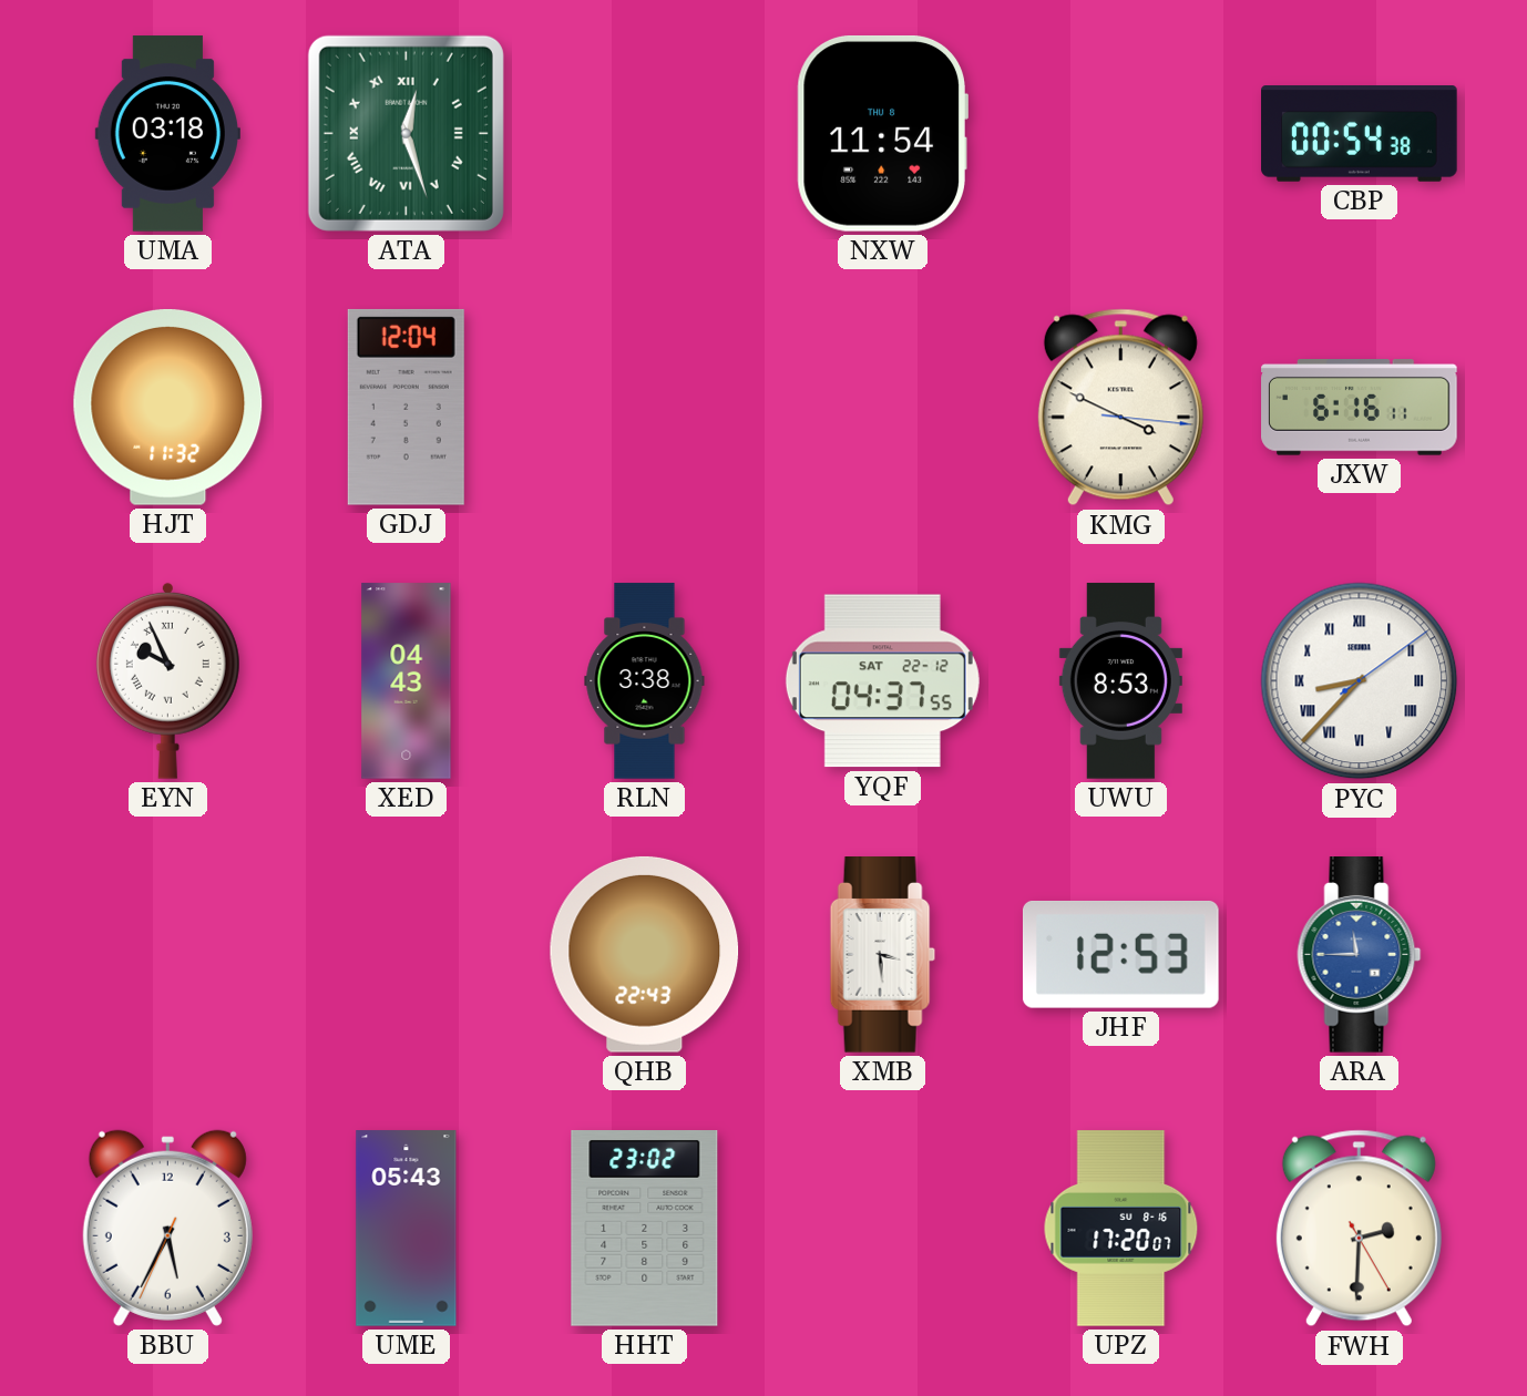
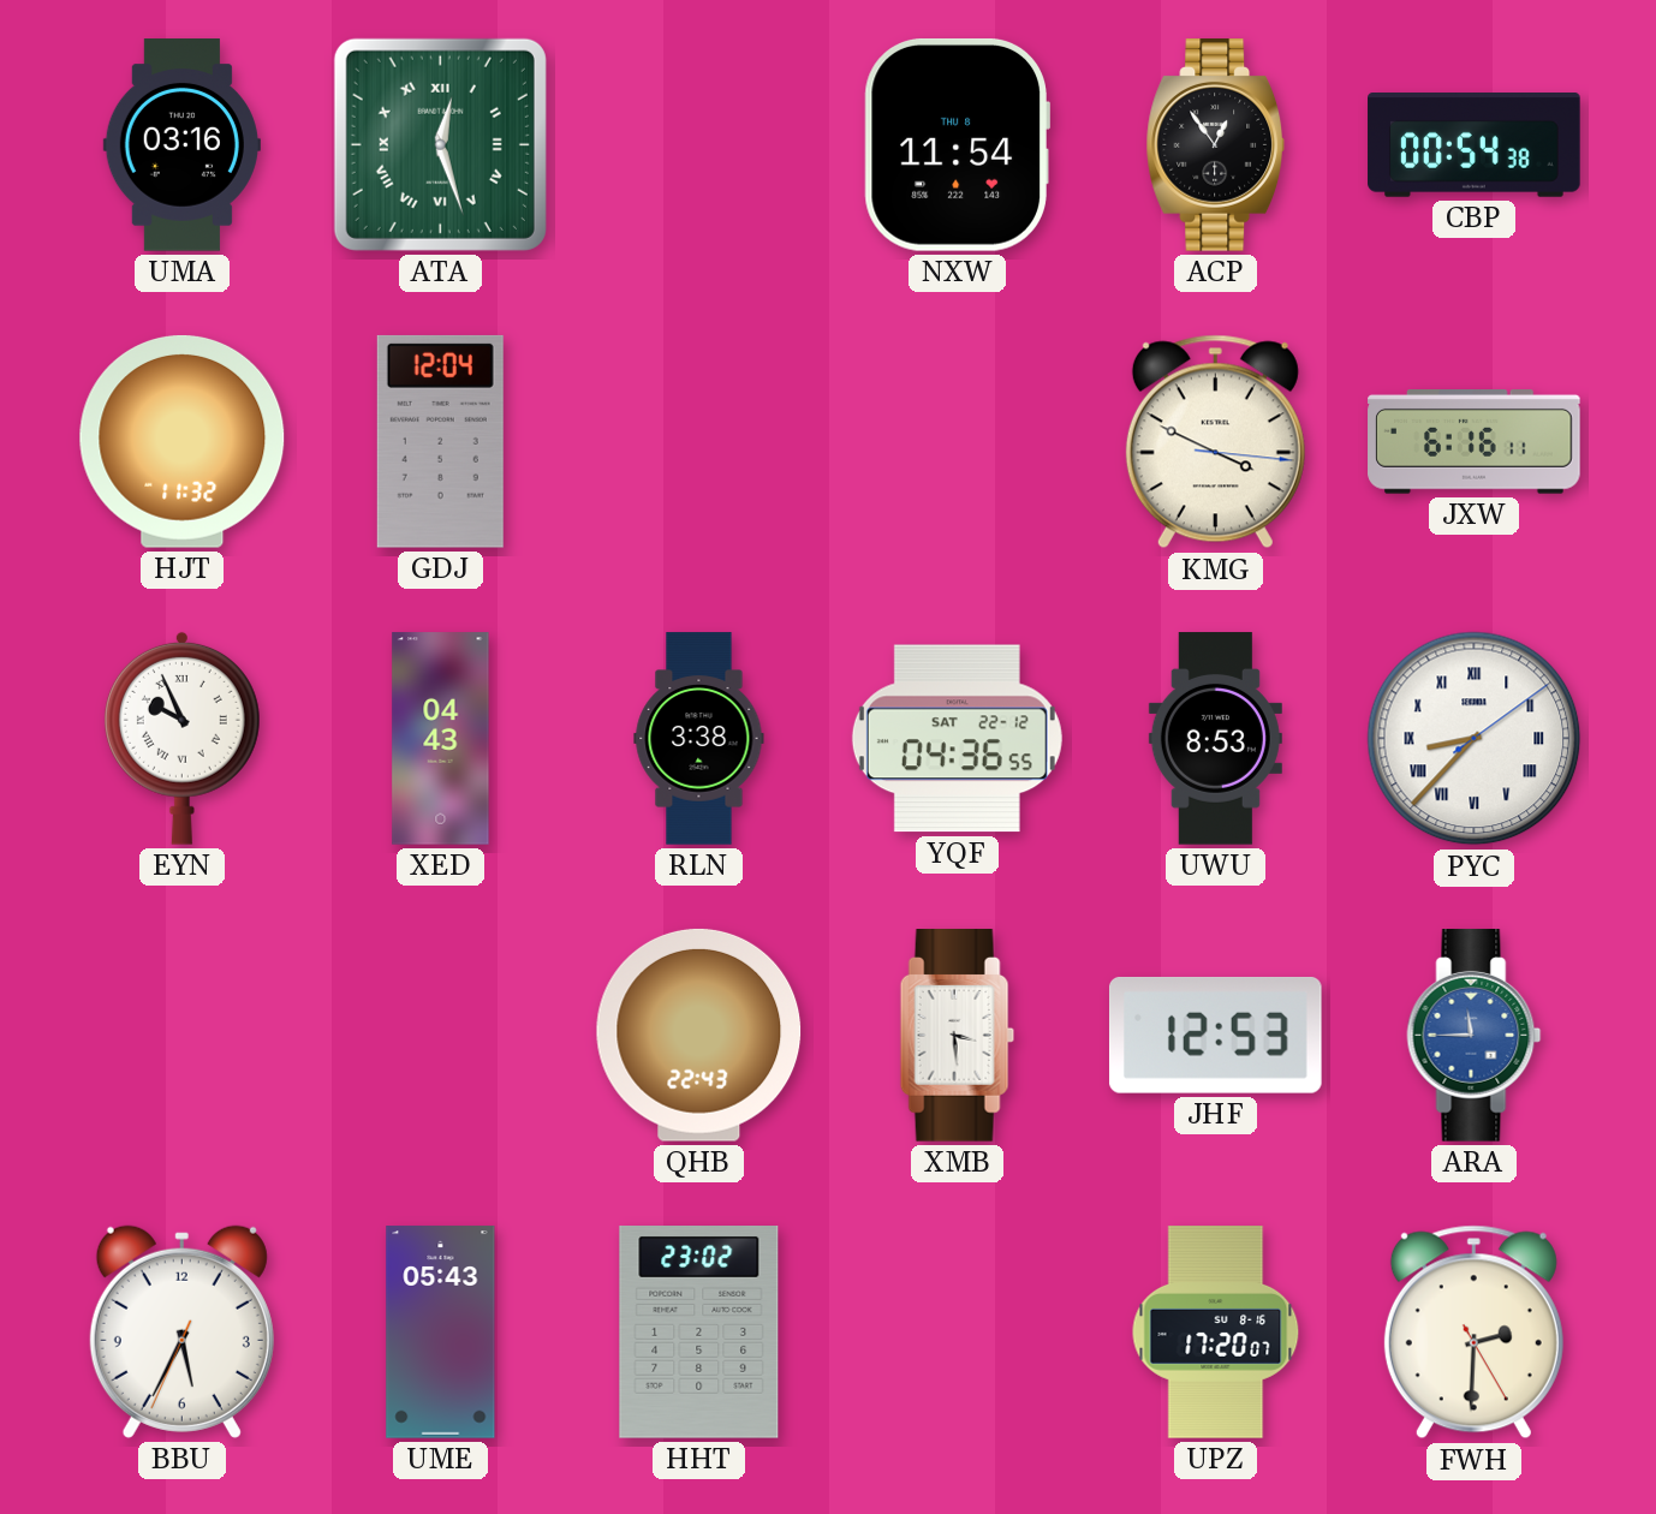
UMA: 03:18 -> 03:16 (181, 145)
ACP: none -> 12:54 (1215, 145)
YQF: 04:37 -> 04:36 (957, 739)
